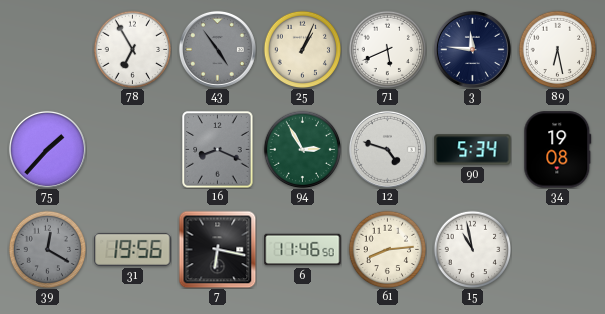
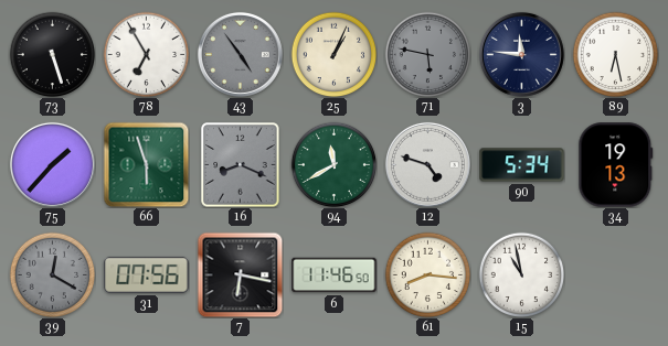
73: none -> 5:27 (52, 54)
71: 5:41 -> 5:47 (427, 54)
71 dial: white -> grey (427, 54)
66: none -> 5:57 (146, 164)
94: 2:55 -> 11:40 (333, 164)
34: 19:08 -> 19:13 (616, 165)
31: 19:56 -> 07:56 (147, 274)
61: 8:14 -> 8:16 (427, 274)
